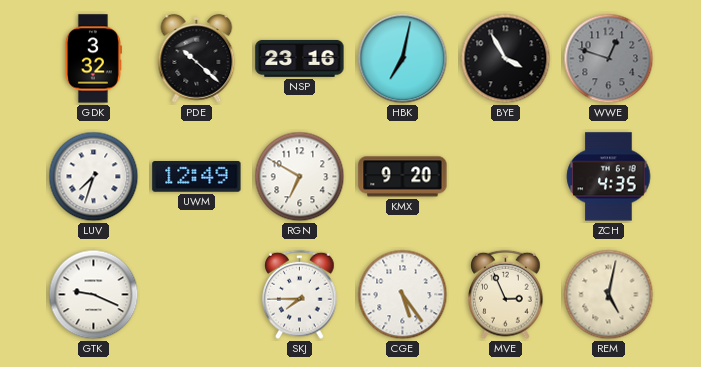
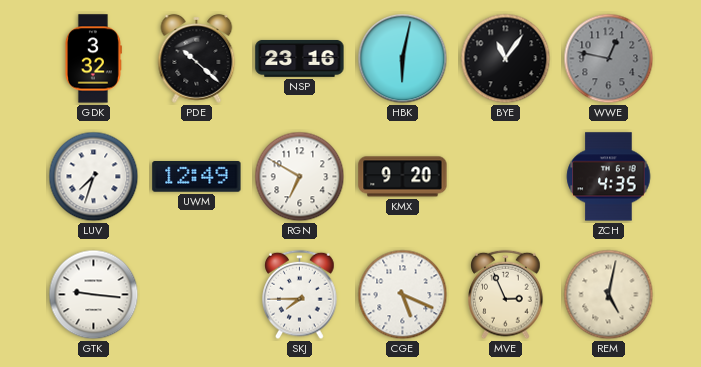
HBK: 7:02 -> 6:02 (403, 59)
BYE: 3:55 -> 11:06 (506, 59)
WWE: 12:48 -> 12:47 (609, 59)
GTK: 9:19 -> 9:16 (94, 295)
CGE: 5:24 -> 5:19 (403, 295)
